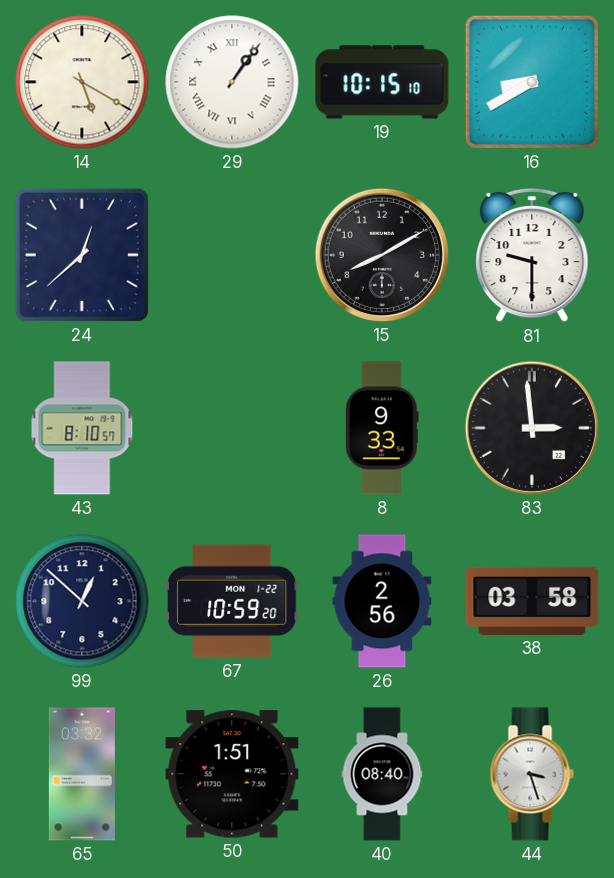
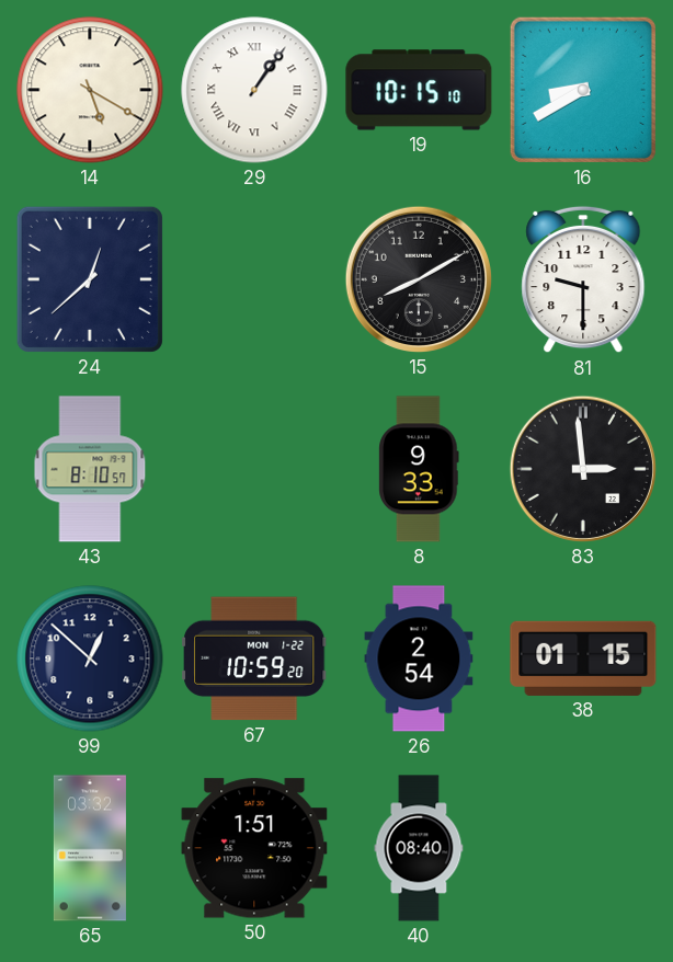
26: 2:56 -> 2:54 (419, 658)
38: 03:58 -> 01:15 (583, 658)
44: 3:27 -> none (532, 774)
